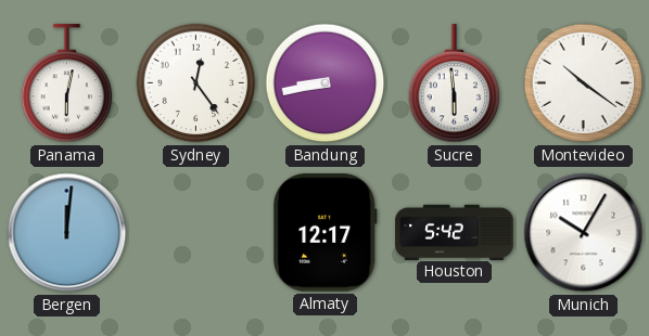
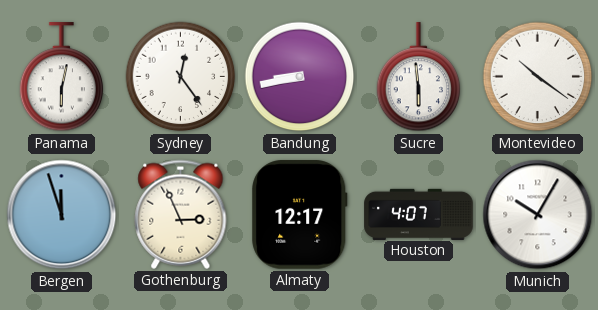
Bergen: 12:01 -> 11:57 (62, 215)
Gothenburg: none -> 2:56 (181, 214)
Houston: 5:42 -> 4:07 (419, 214)
